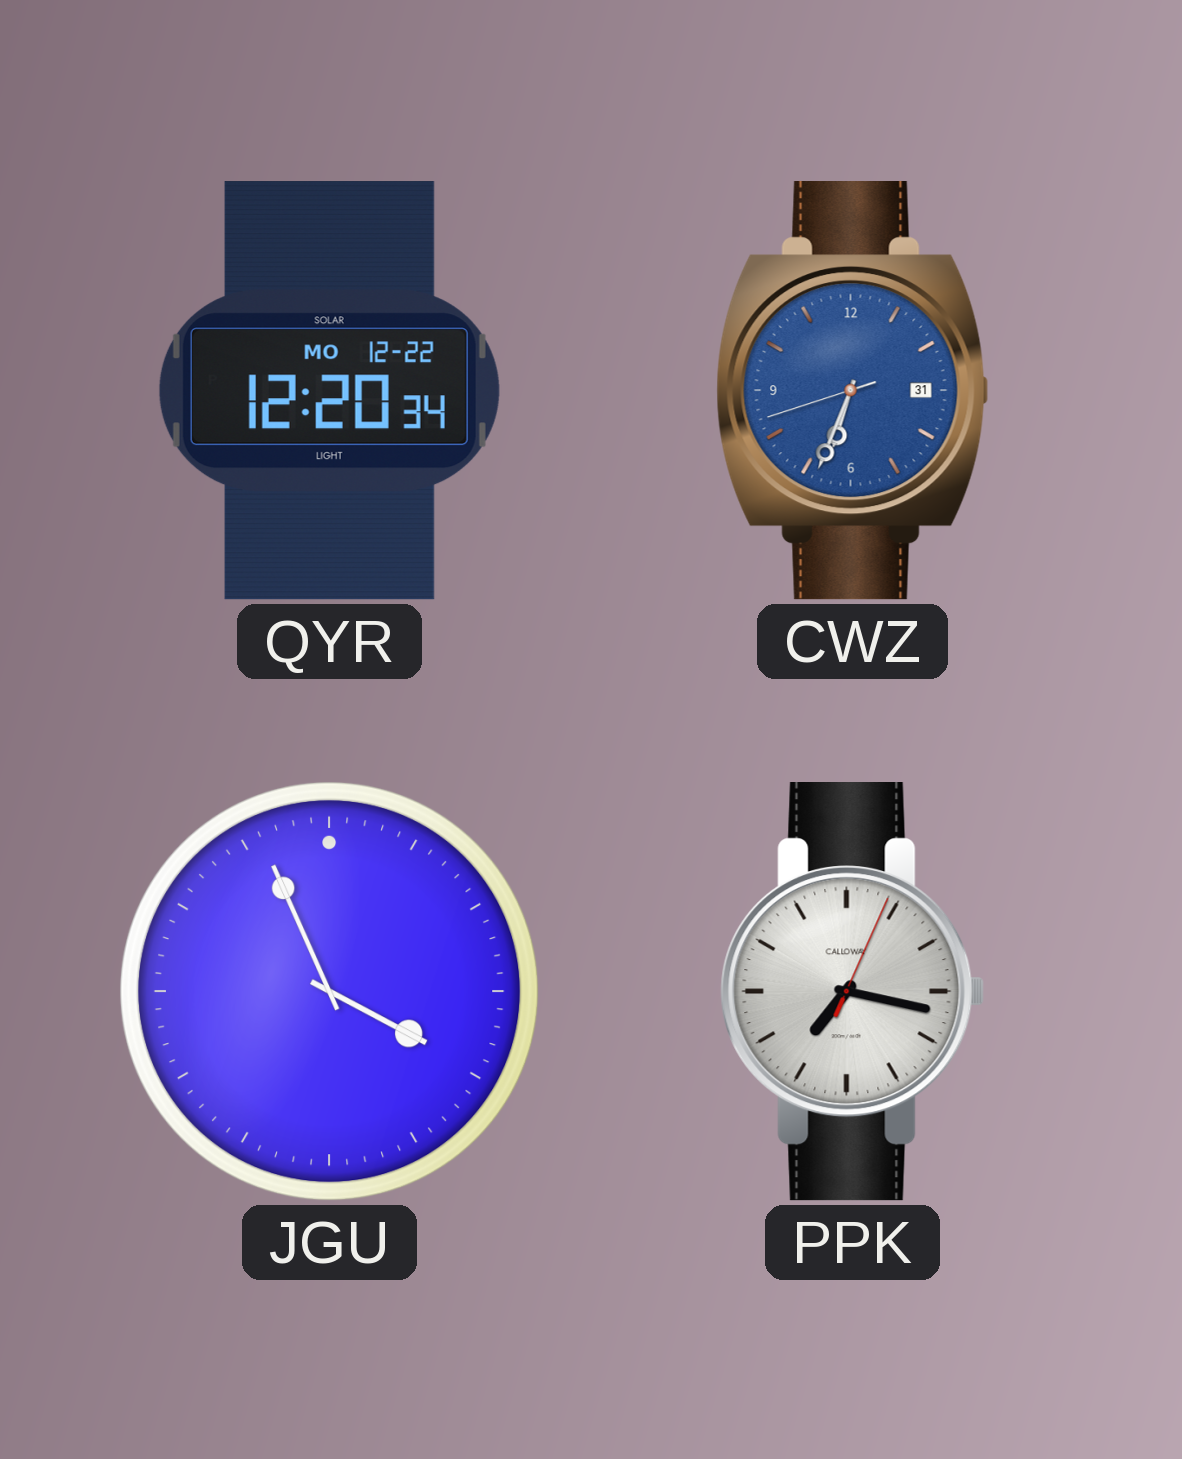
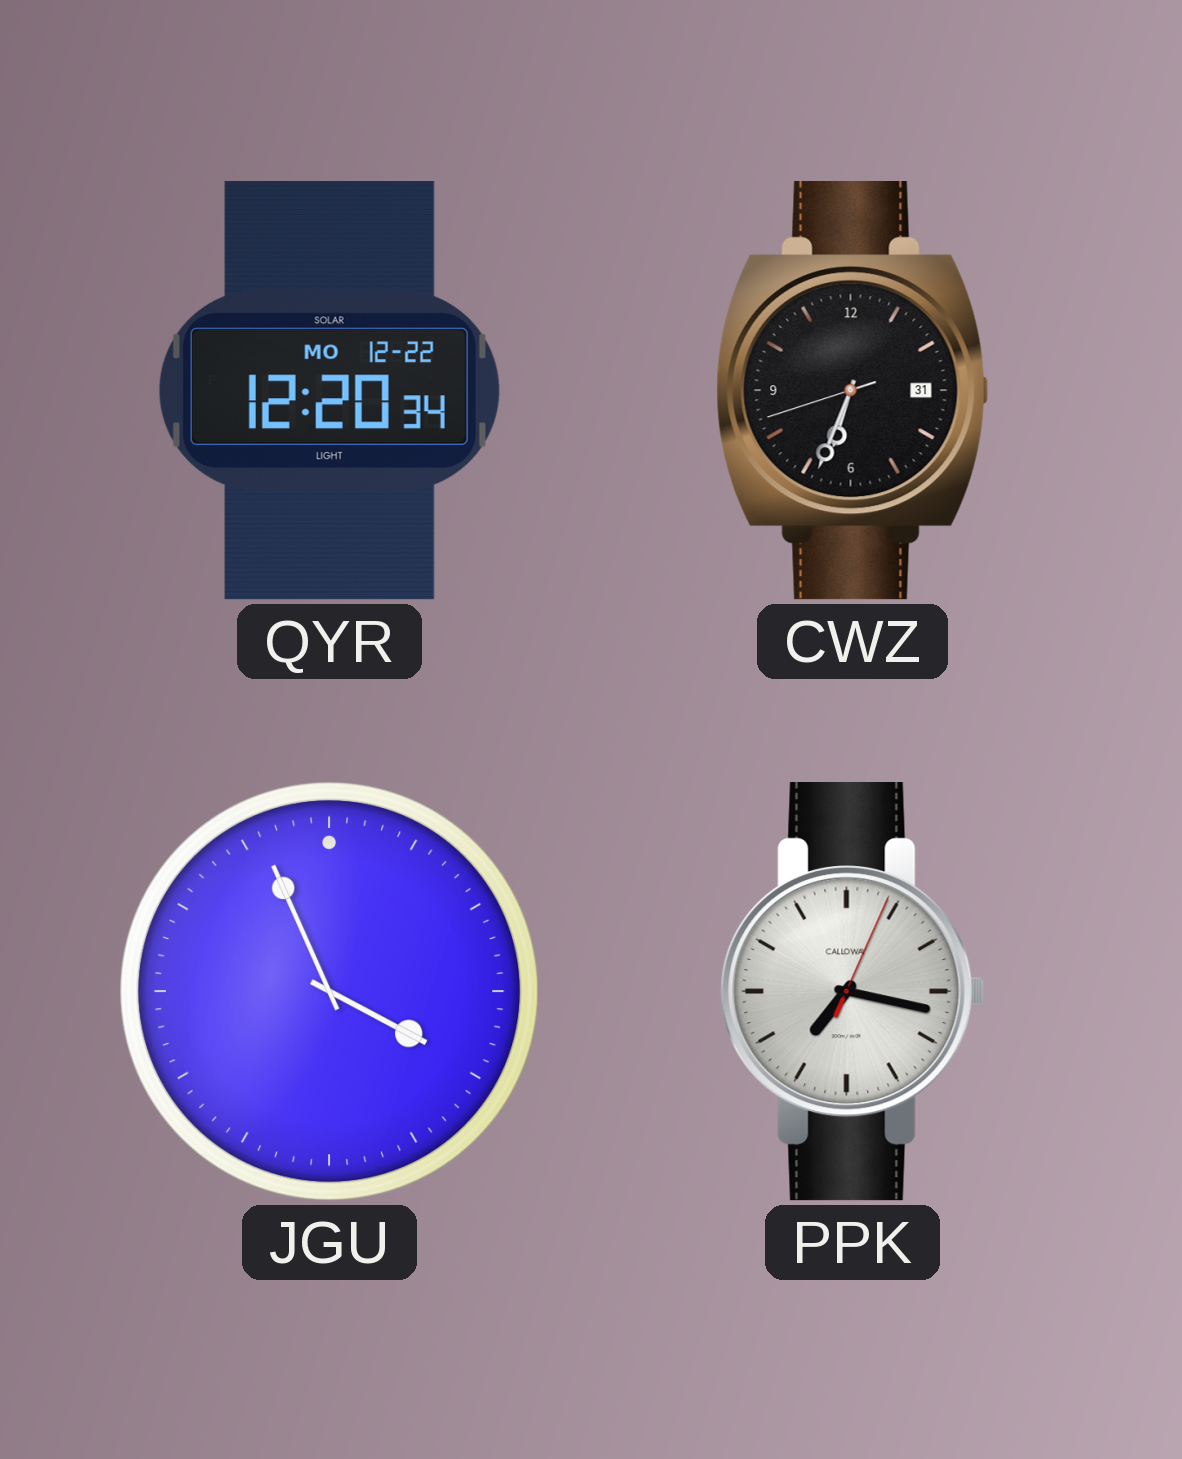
CWZ dial: blue -> black (853, 391)
